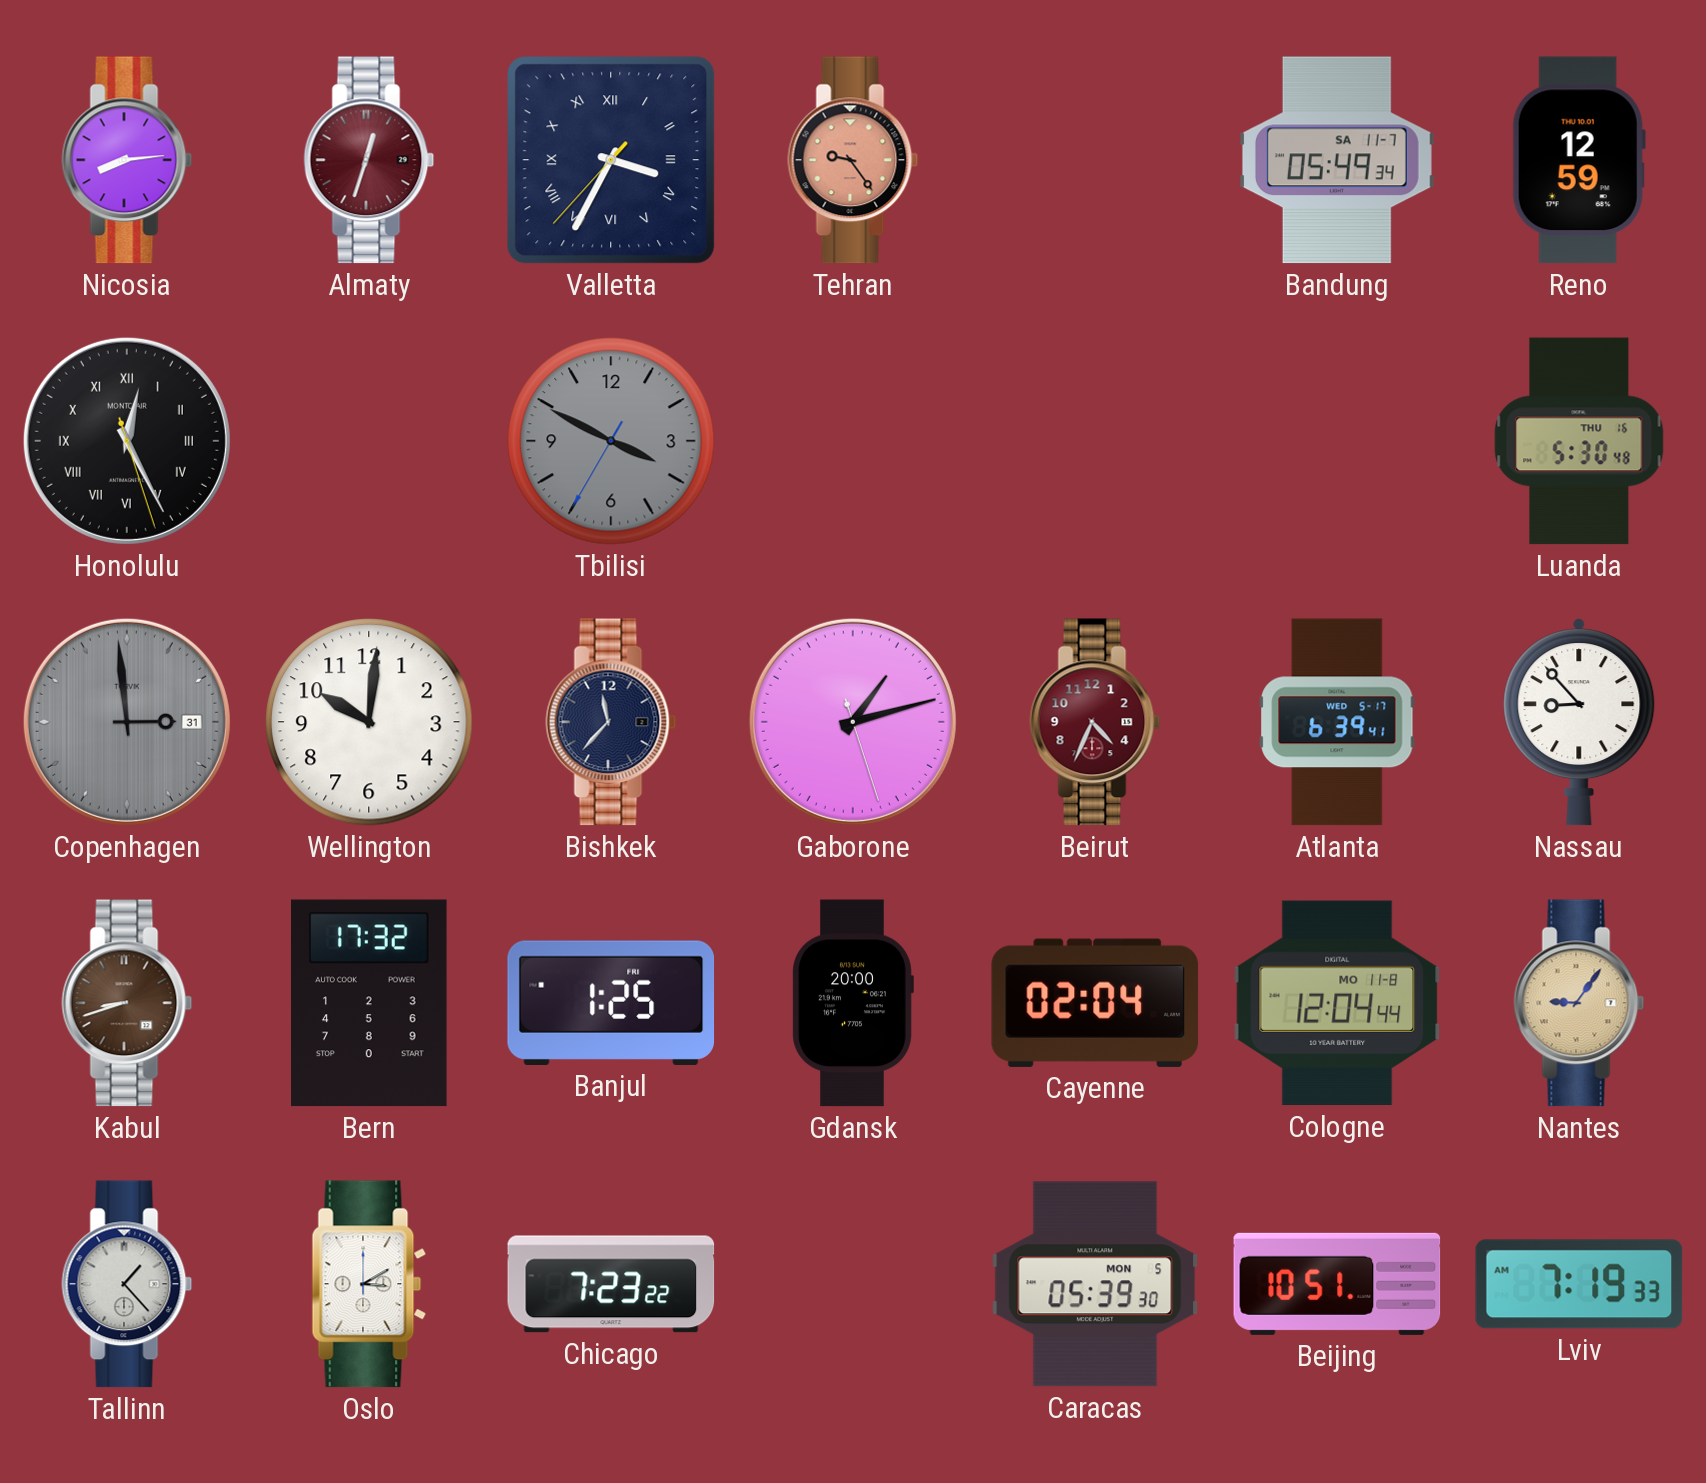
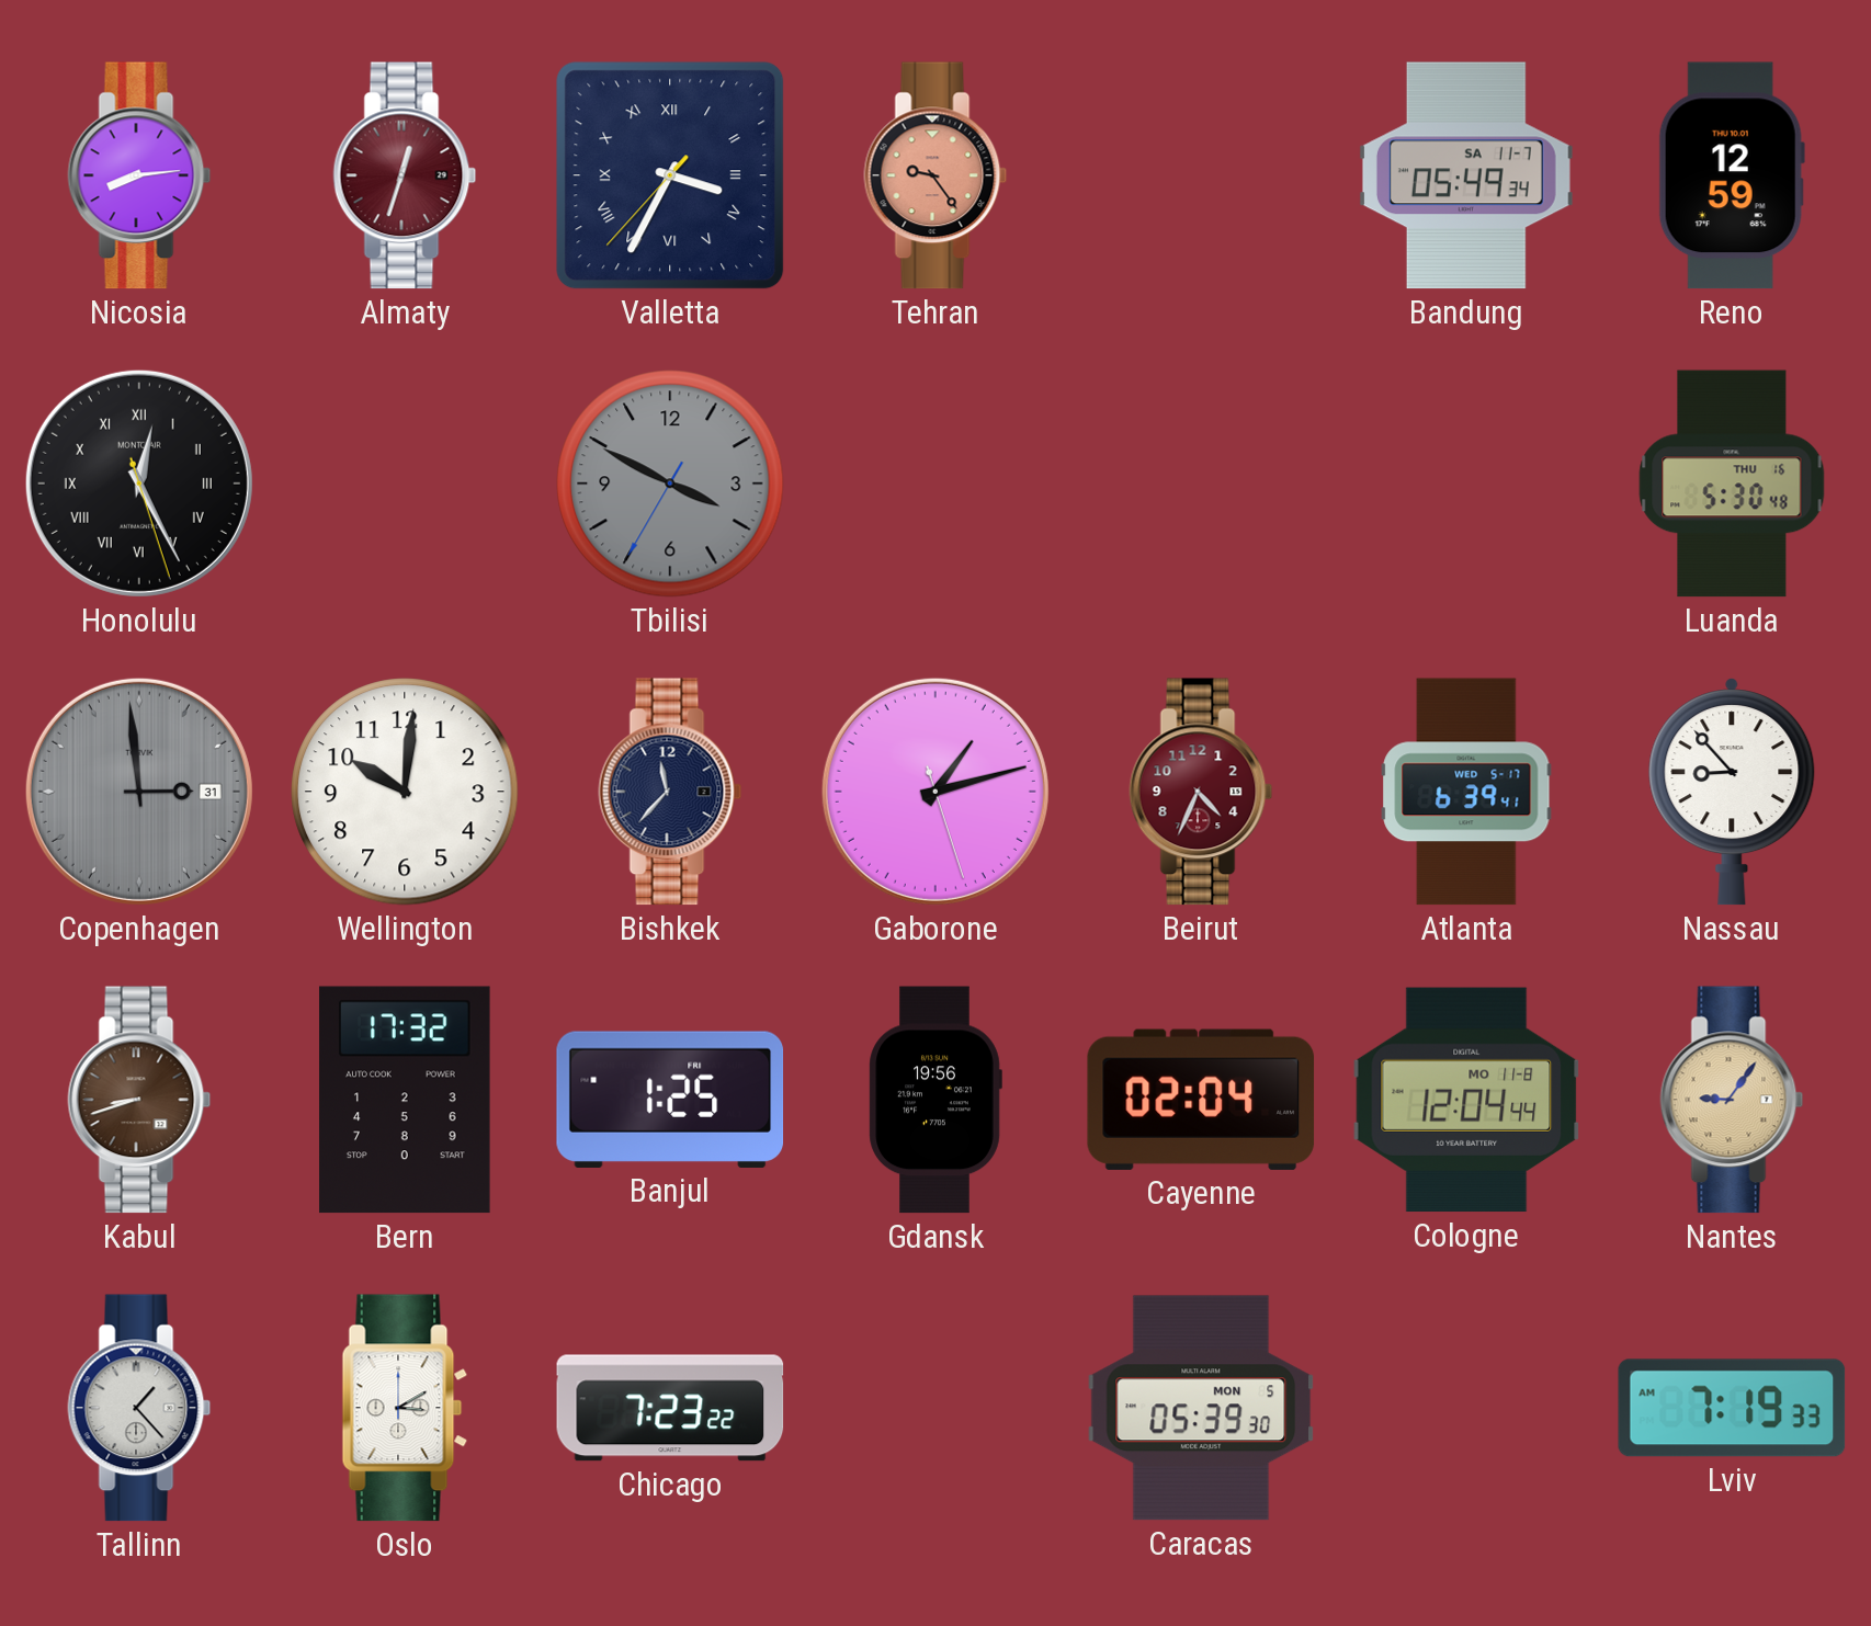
Gdansk: 20:00 -> 19:56 (935, 1100)
Beijing: 10:51 -> none (1337, 1284)
